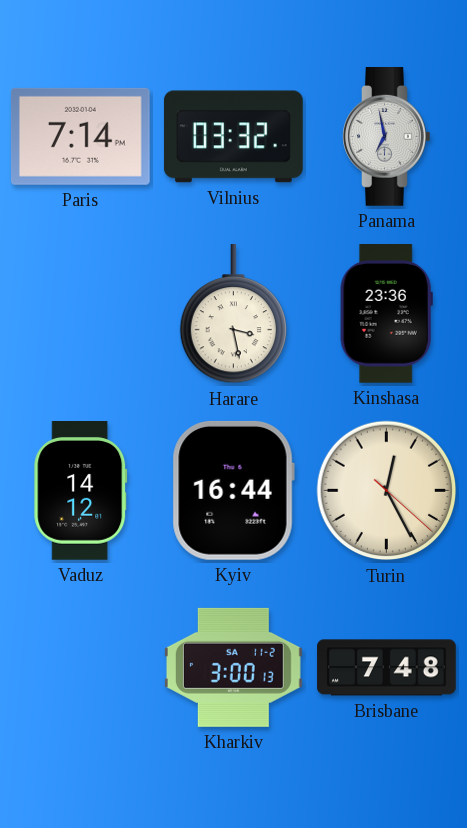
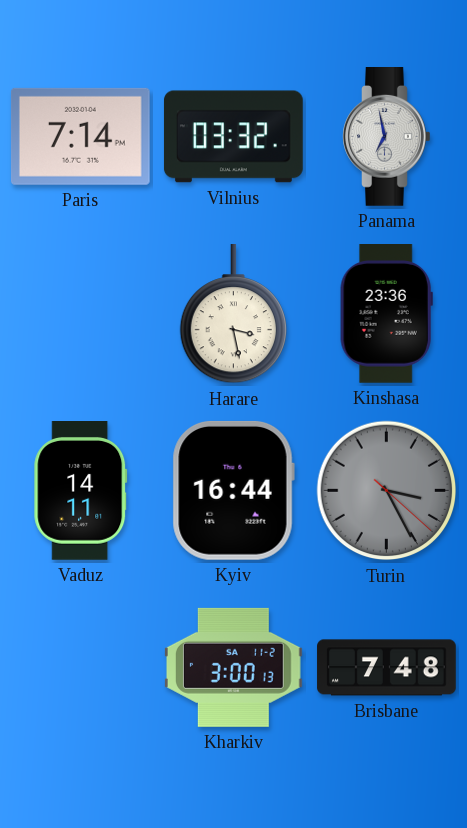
Vaduz: 14:12 -> 14:11 (81, 491)
Turin: 12:25 -> 3:25 (387, 491)
Turin dial: cream -> grey (387, 491)
